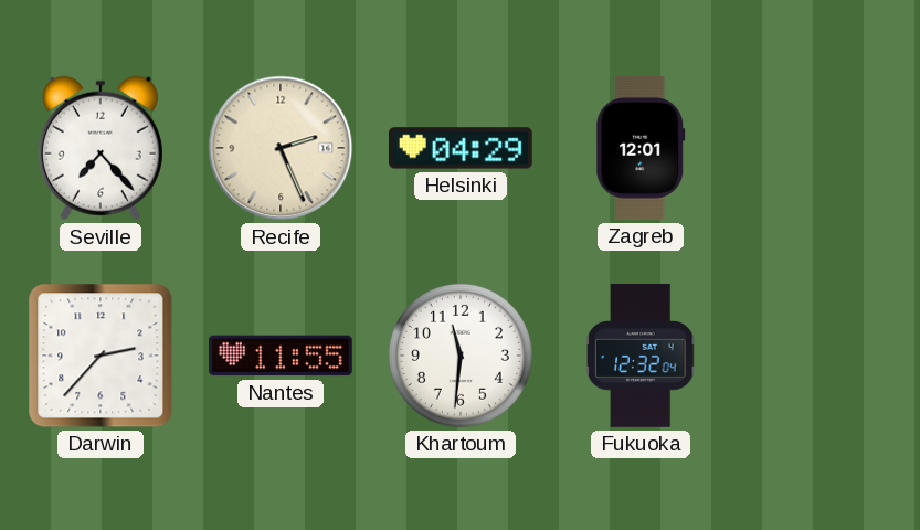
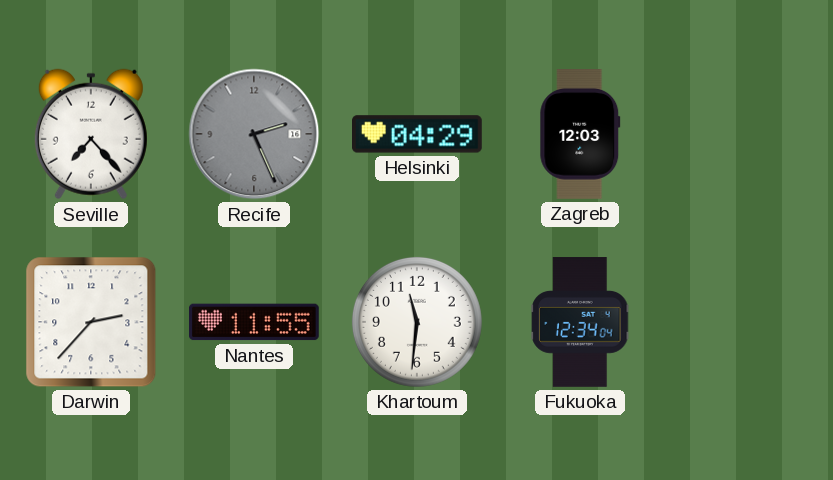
Recife dial: cream -> grey (254, 134)
Zagreb: 12:01 -> 12:03 (580, 135)
Fukuoka: 12:32 -> 12:34 (580, 322)
